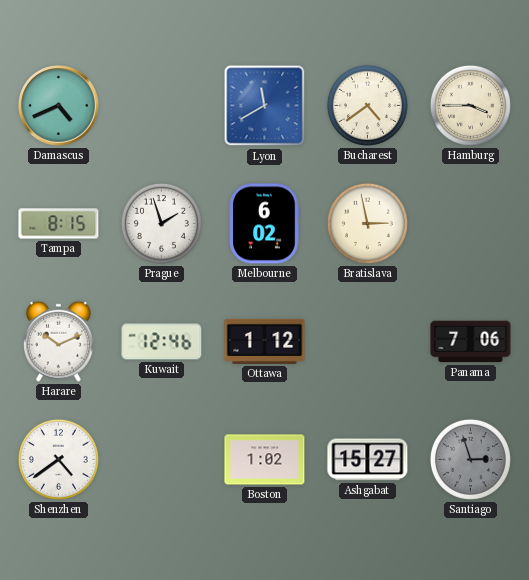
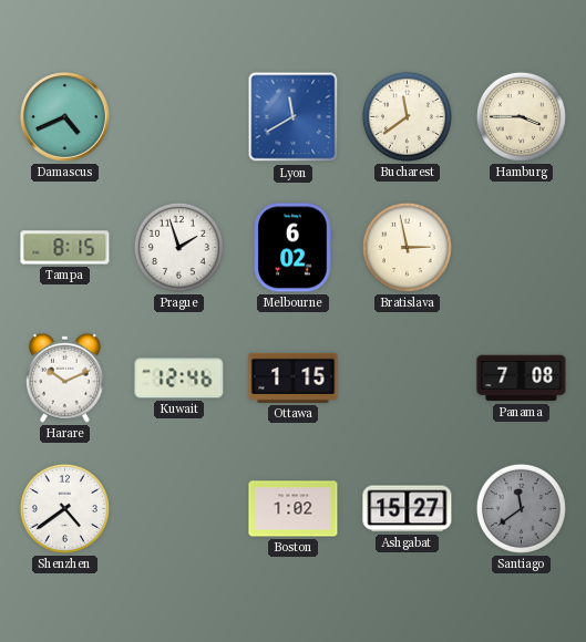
Bucharest: 4:39 -> 11:39 (407, 116)
Ottawa: 1:12 -> 1:15 (294, 377)
Panama: 7:06 -> 7:08 (522, 379)
Santiago: 2:57 -> 11:39 (521, 508)
